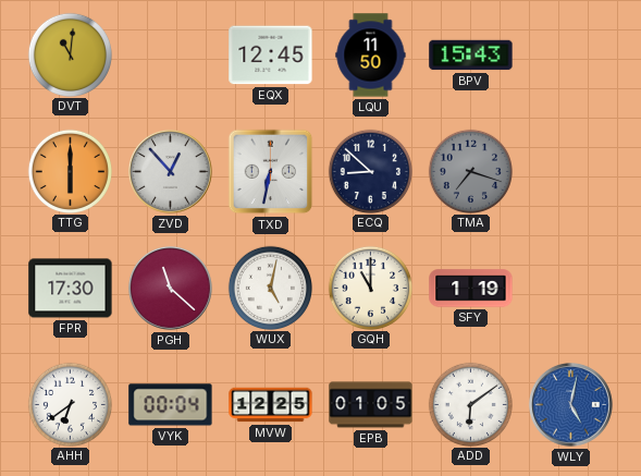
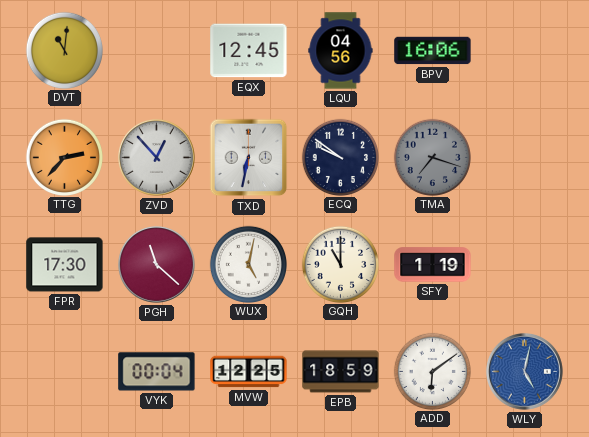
LQU: 11:50 -> 04:56 (341, 51)
BPV: 15:43 -> 16:06 (433, 51)
TTG: 6:00 -> 2:37 (64, 157)
ECQ: 8:52 -> 9:51 (340, 157)
AHH: 6:39 -> none (70, 404)
EPB: 01:05 -> 18:59 (341, 372)
